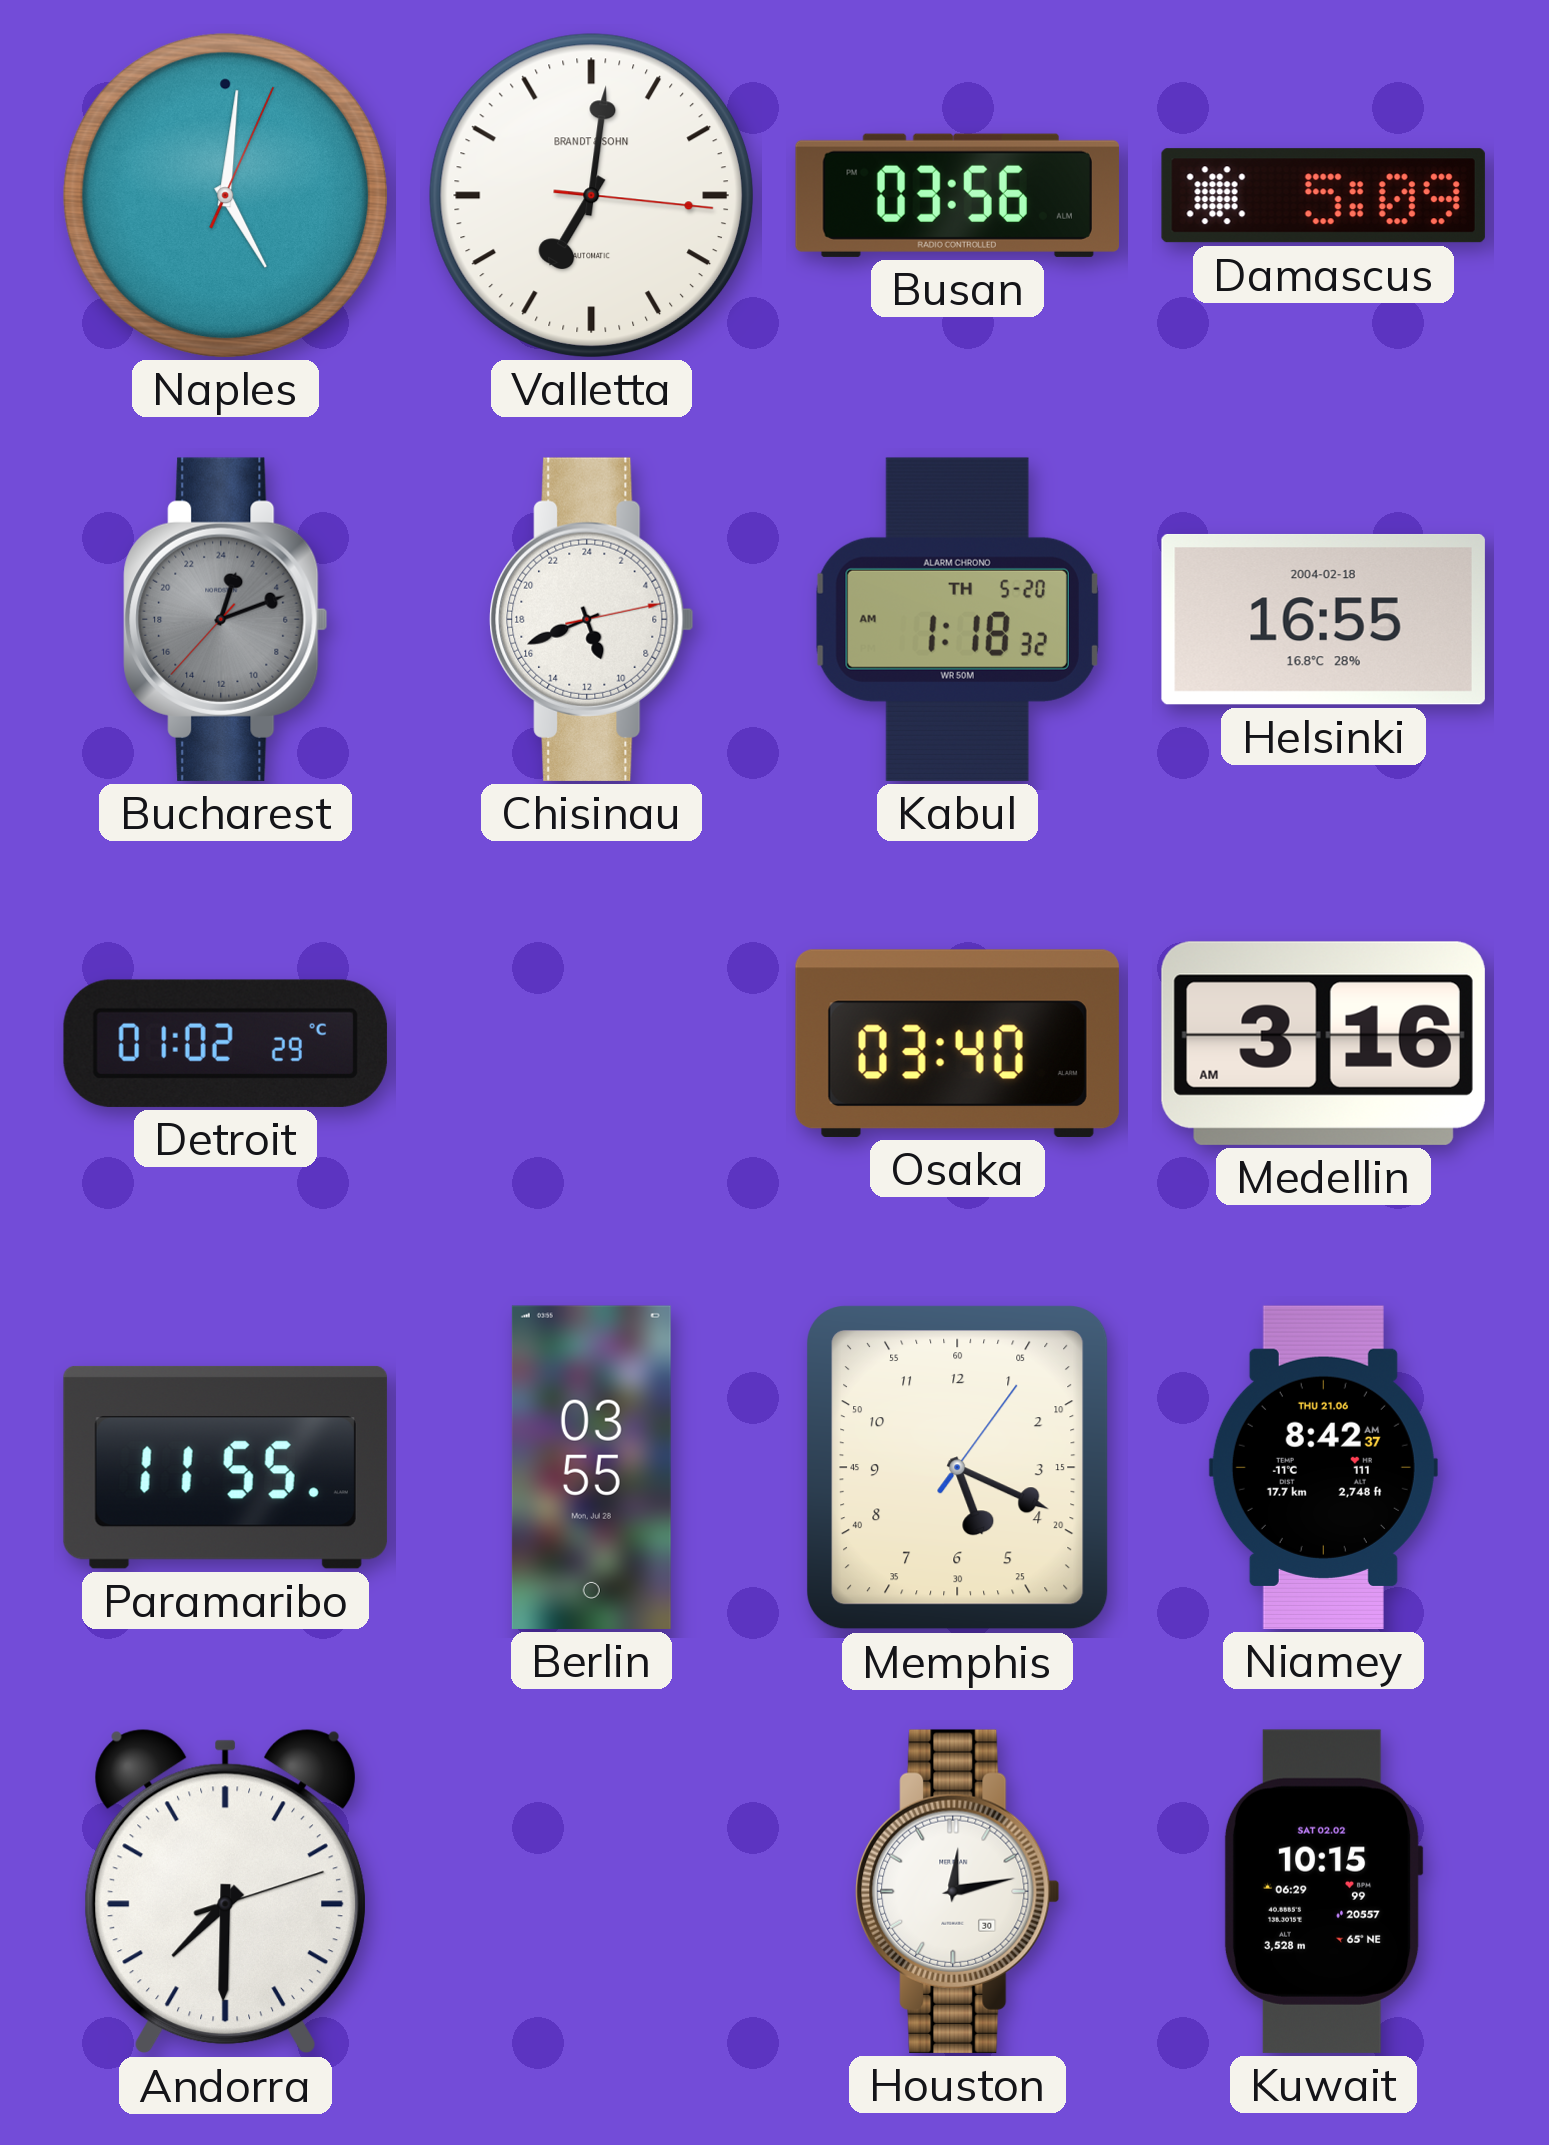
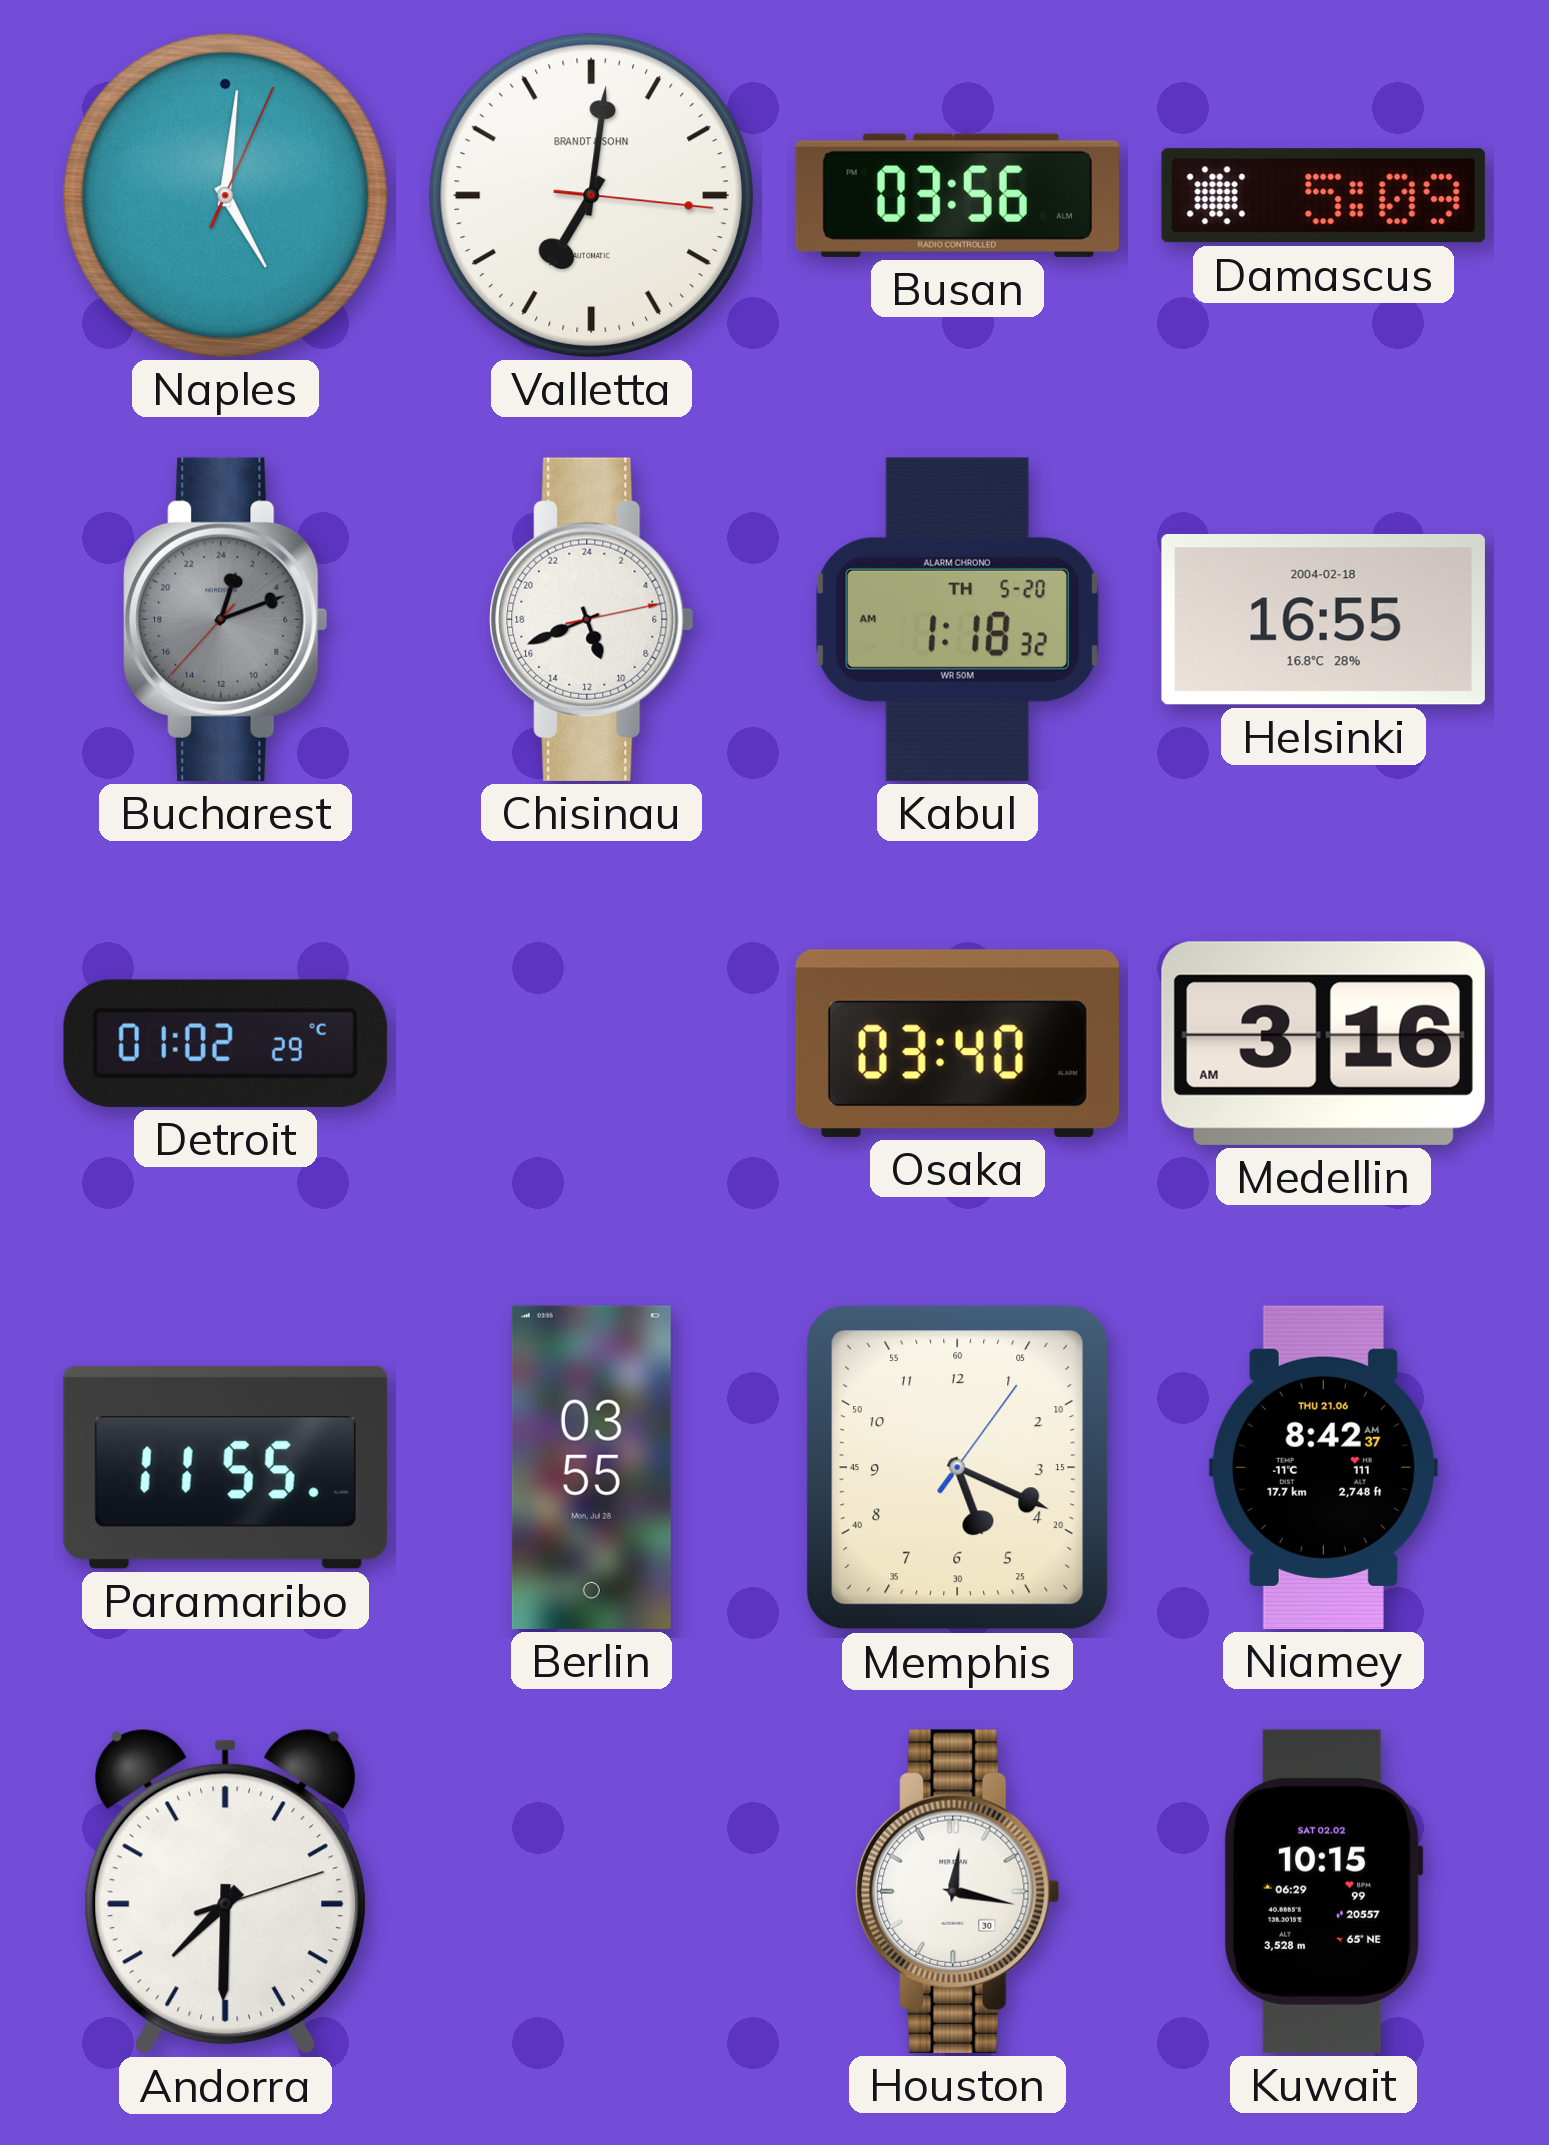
Houston: 12:13 -> 12:17 (958, 1891)
